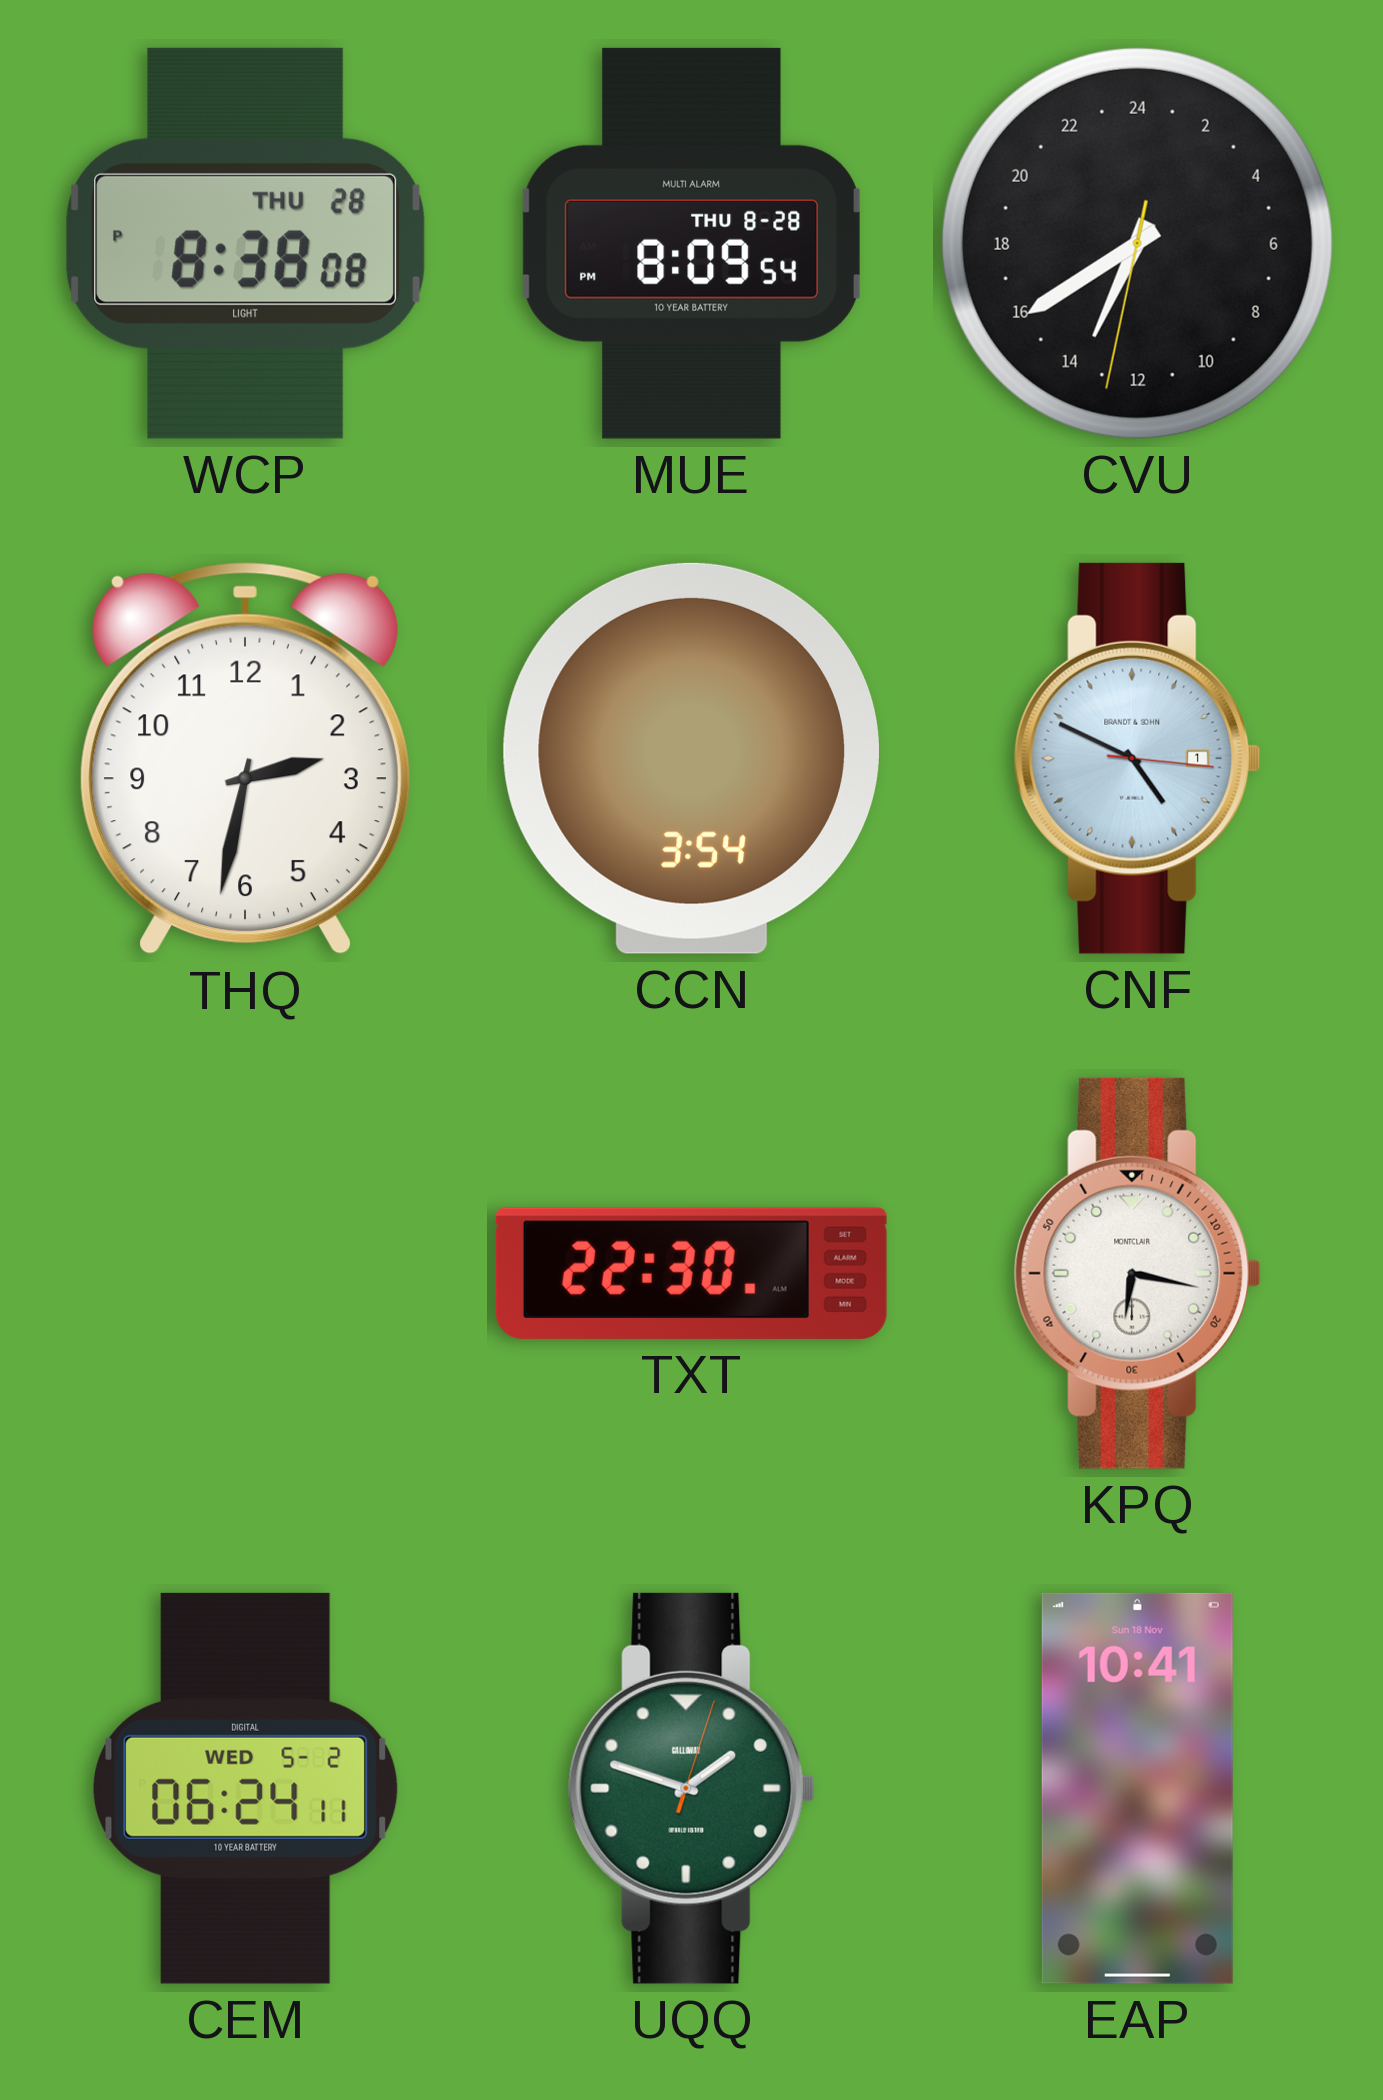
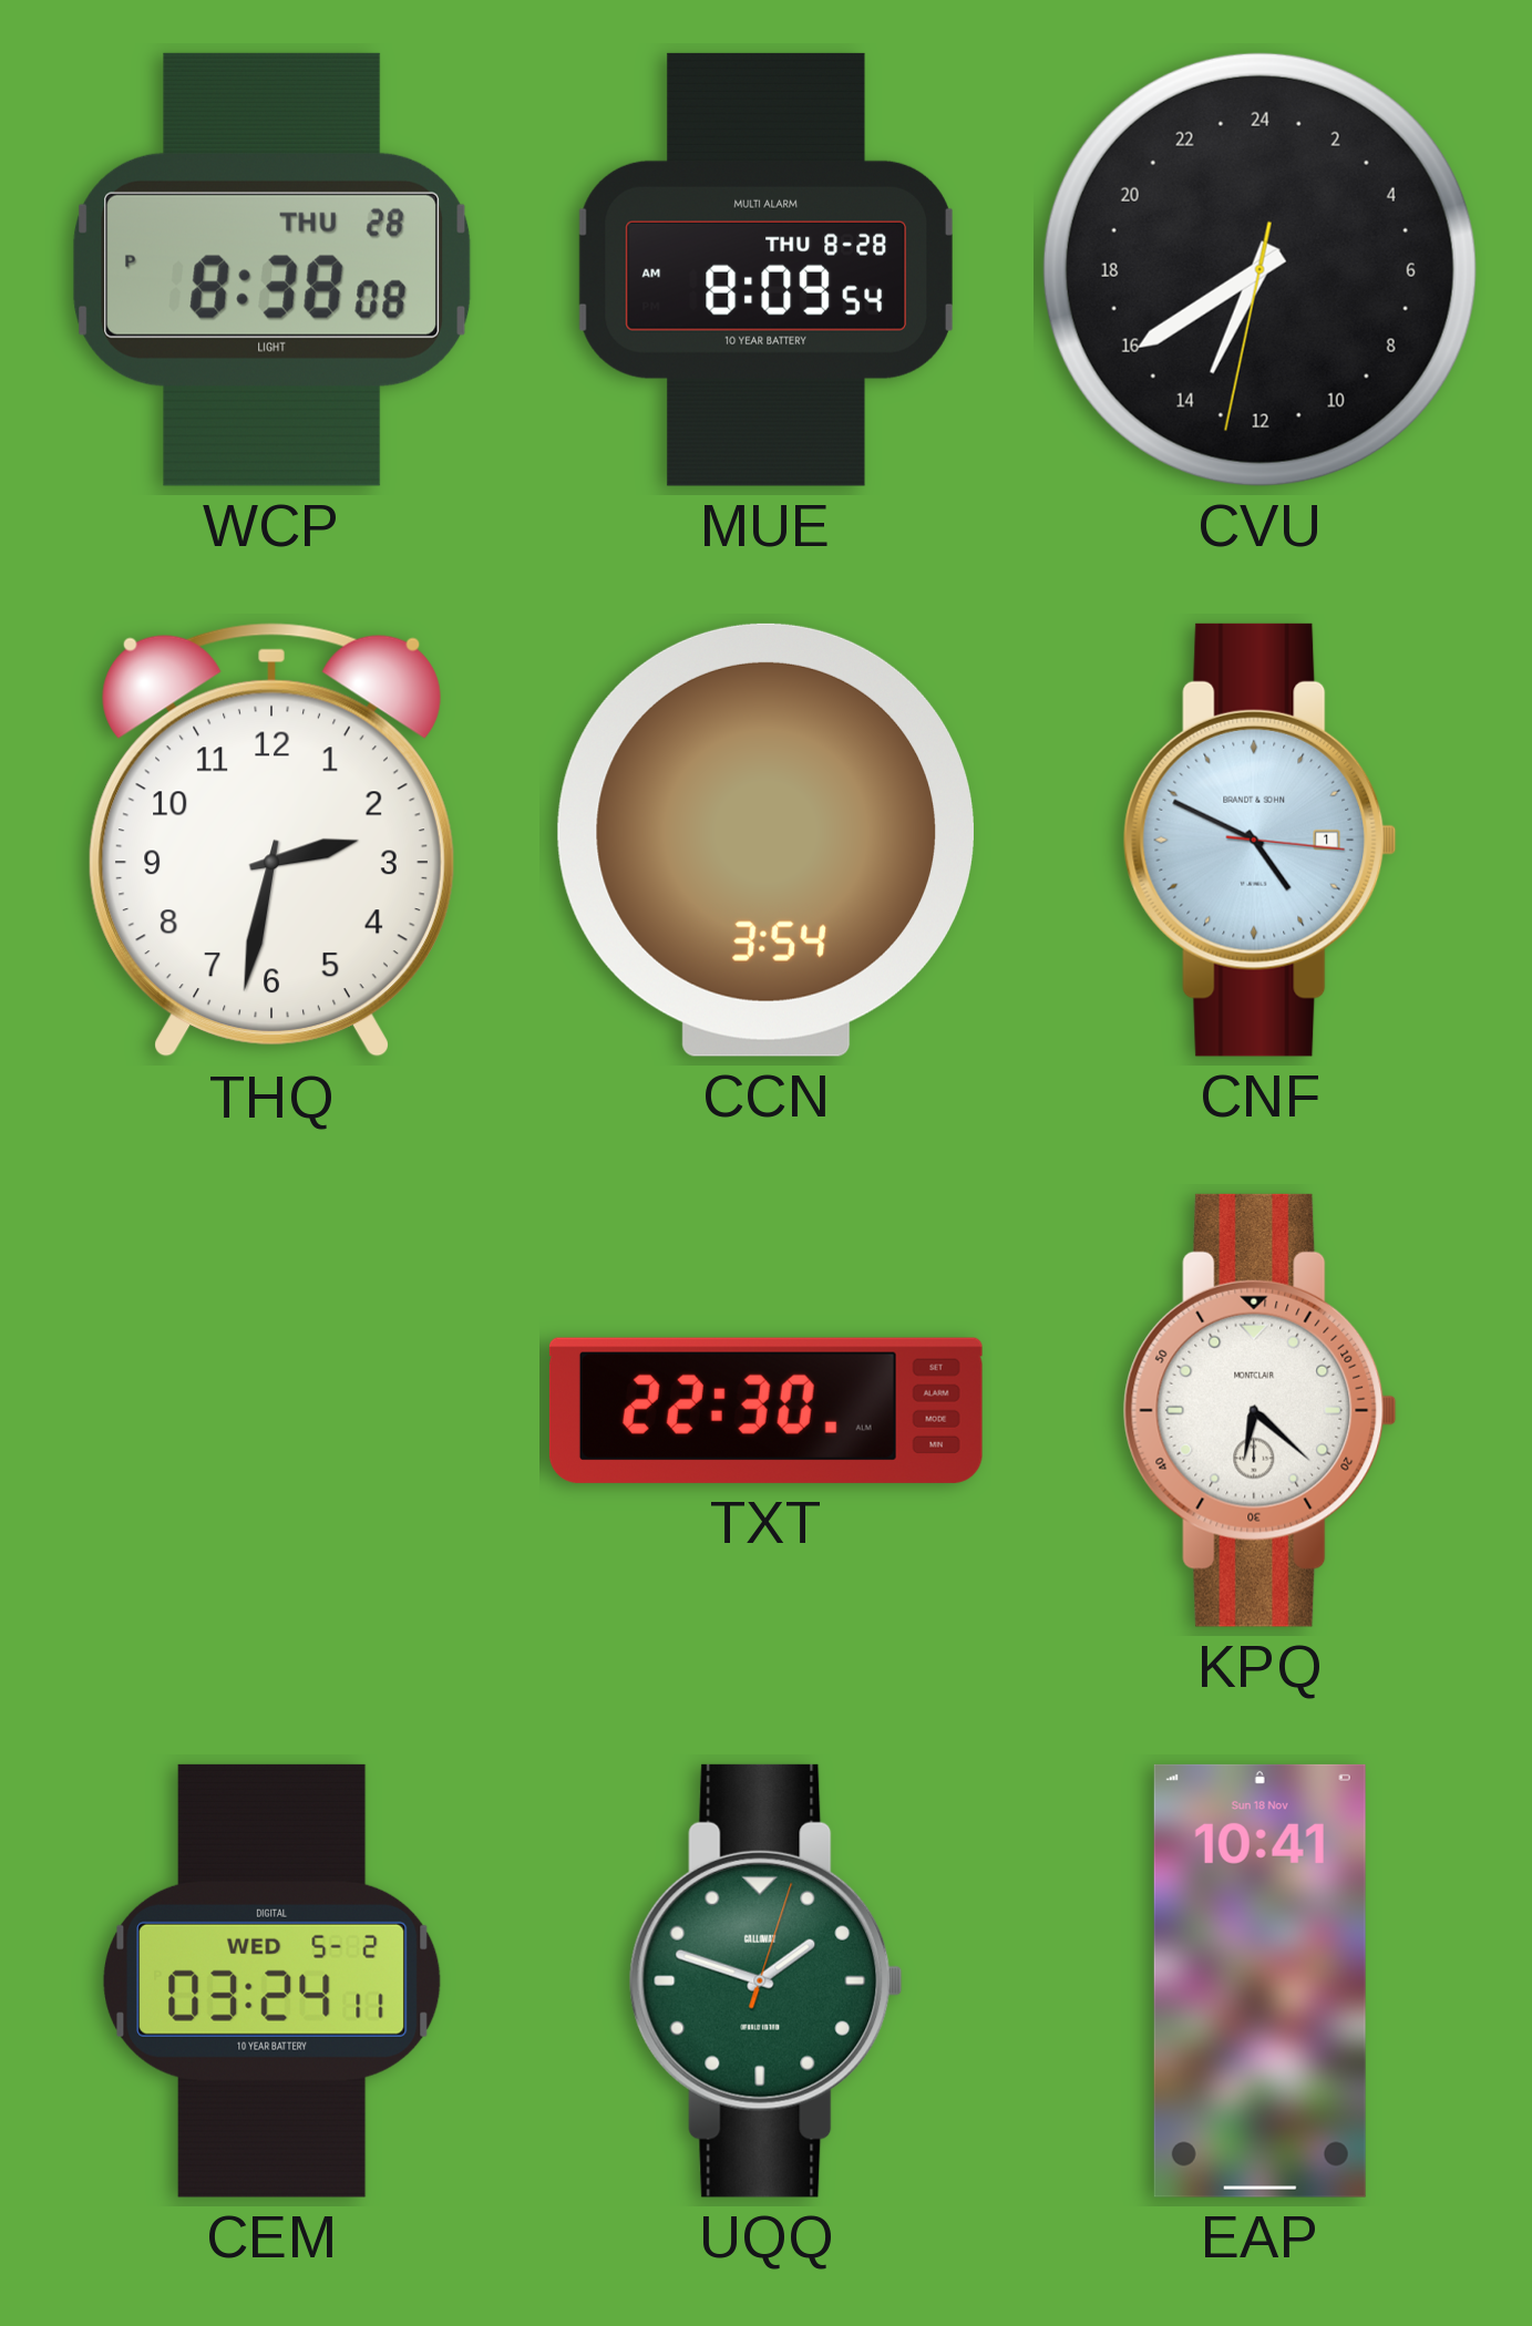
MUE: 8:09:54 PM -> 8:09:54 AM (765, 269)
KPQ: 6:17 -> 6:22 (1259, 1410)
CEM: 06:24 -> 03:24 (273, 1980)
